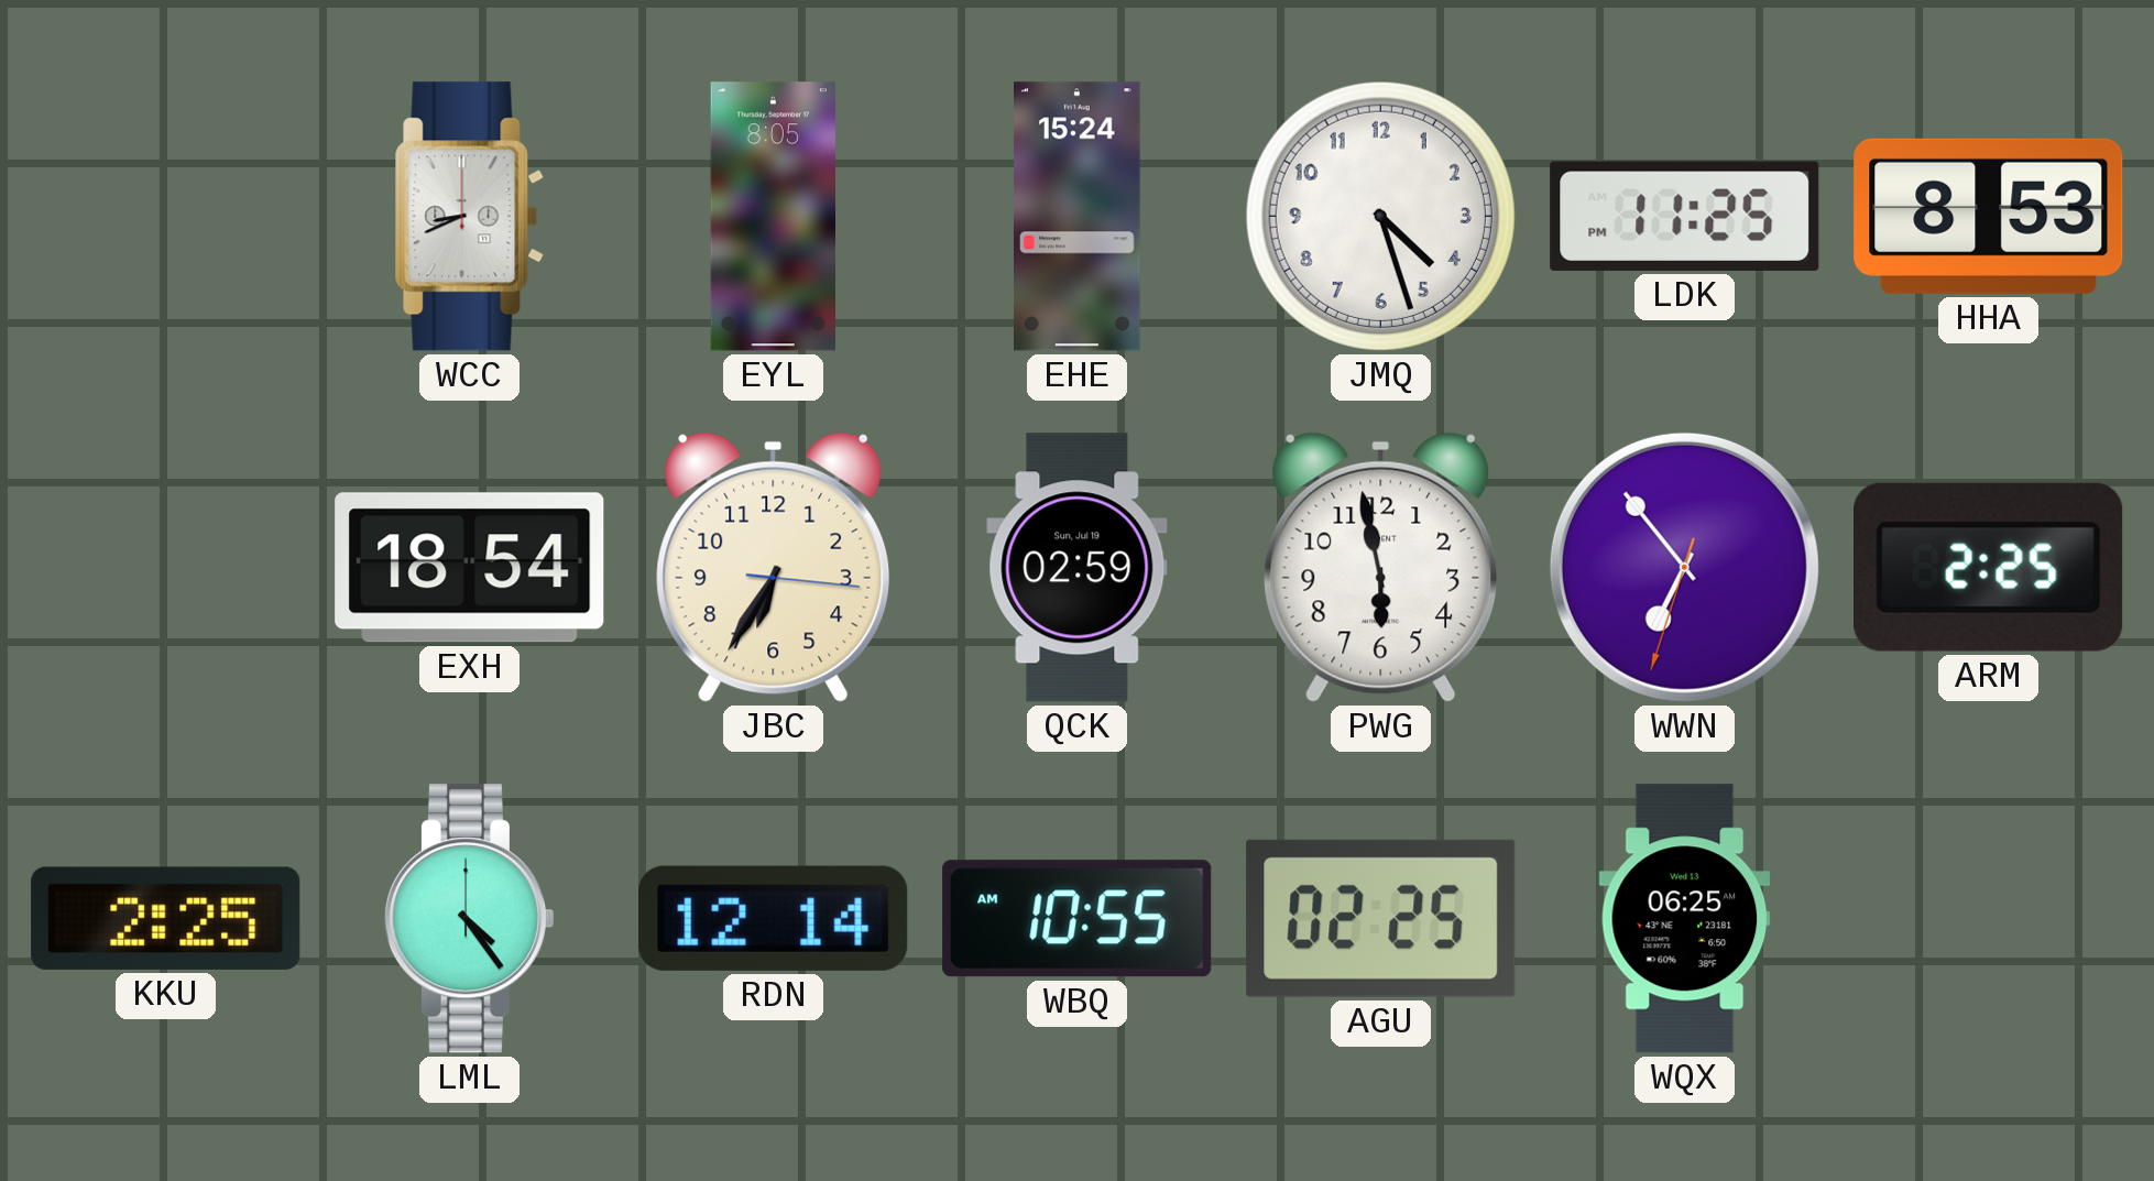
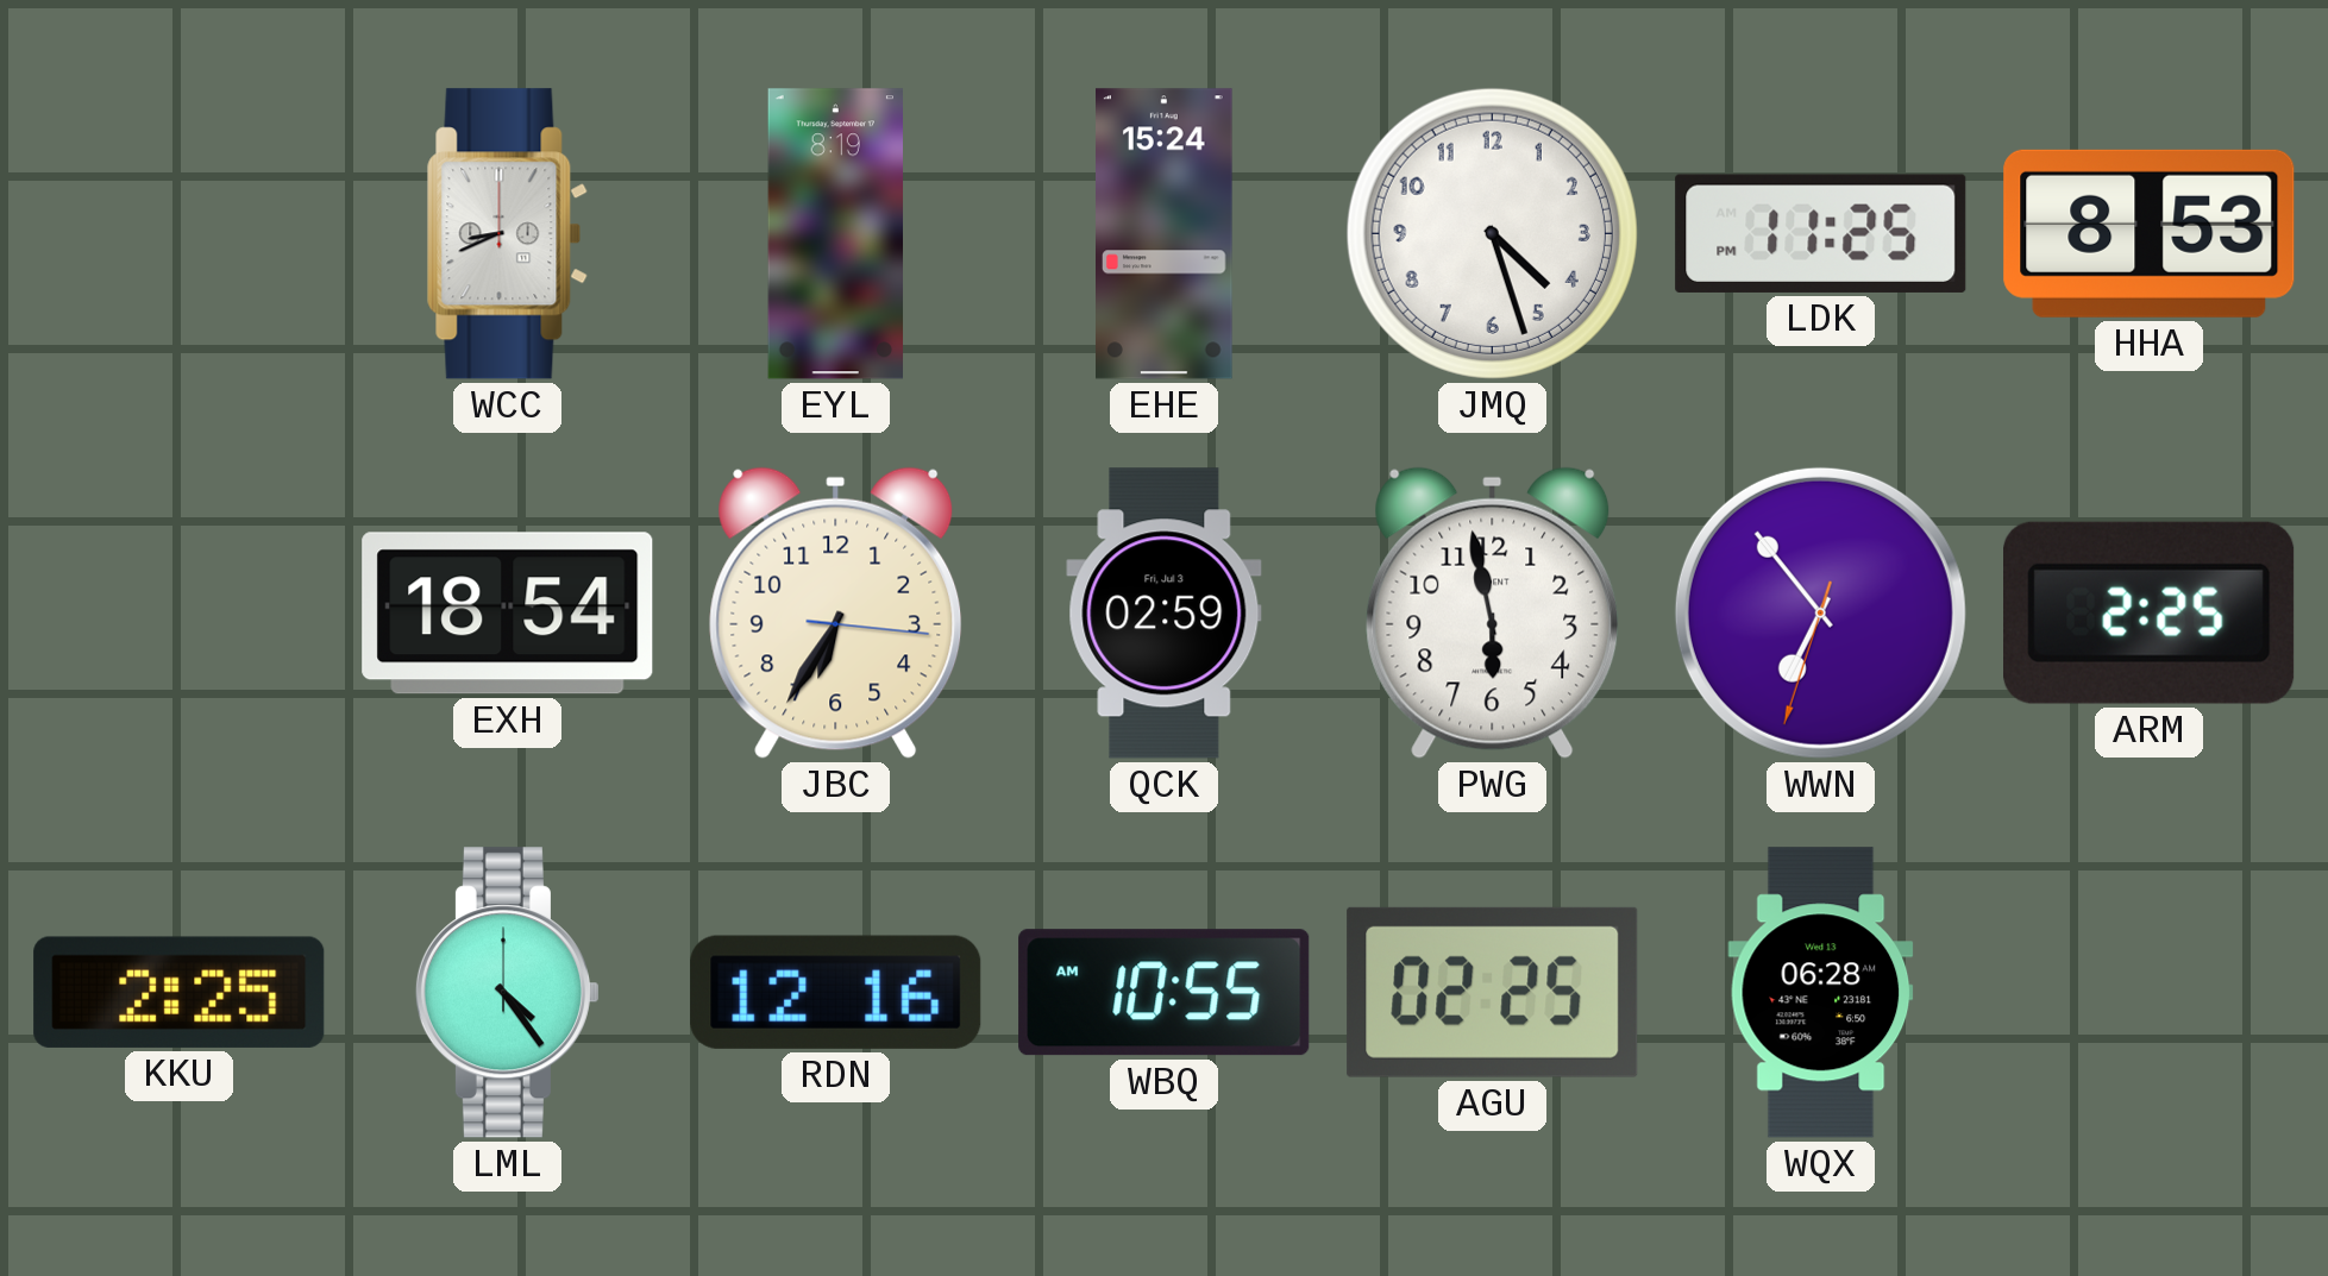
EYL: 8:05 -> 8:19 (835, 234)
QCK date: Sun, Jul 19 -> Fri, Jul 3 (1165, 614)
RDN: 12:14 -> 12:16 (836, 992)
WQX: 06:25 -> 06:28 (1821, 993)
